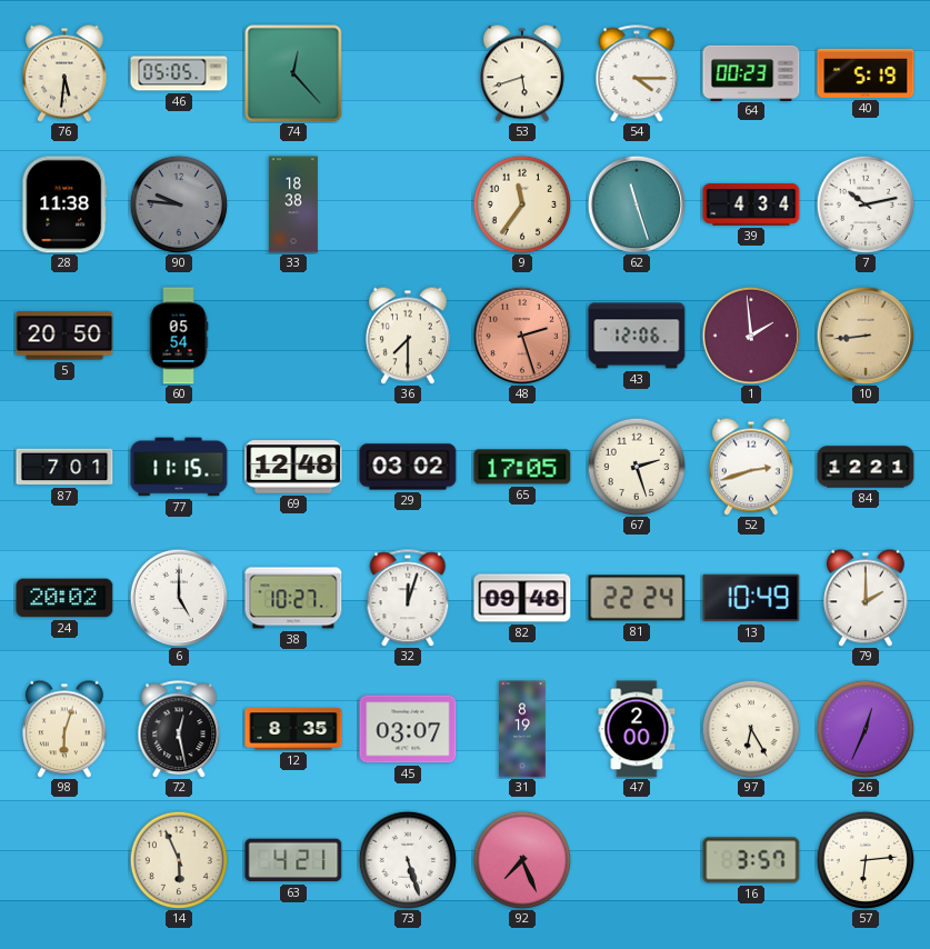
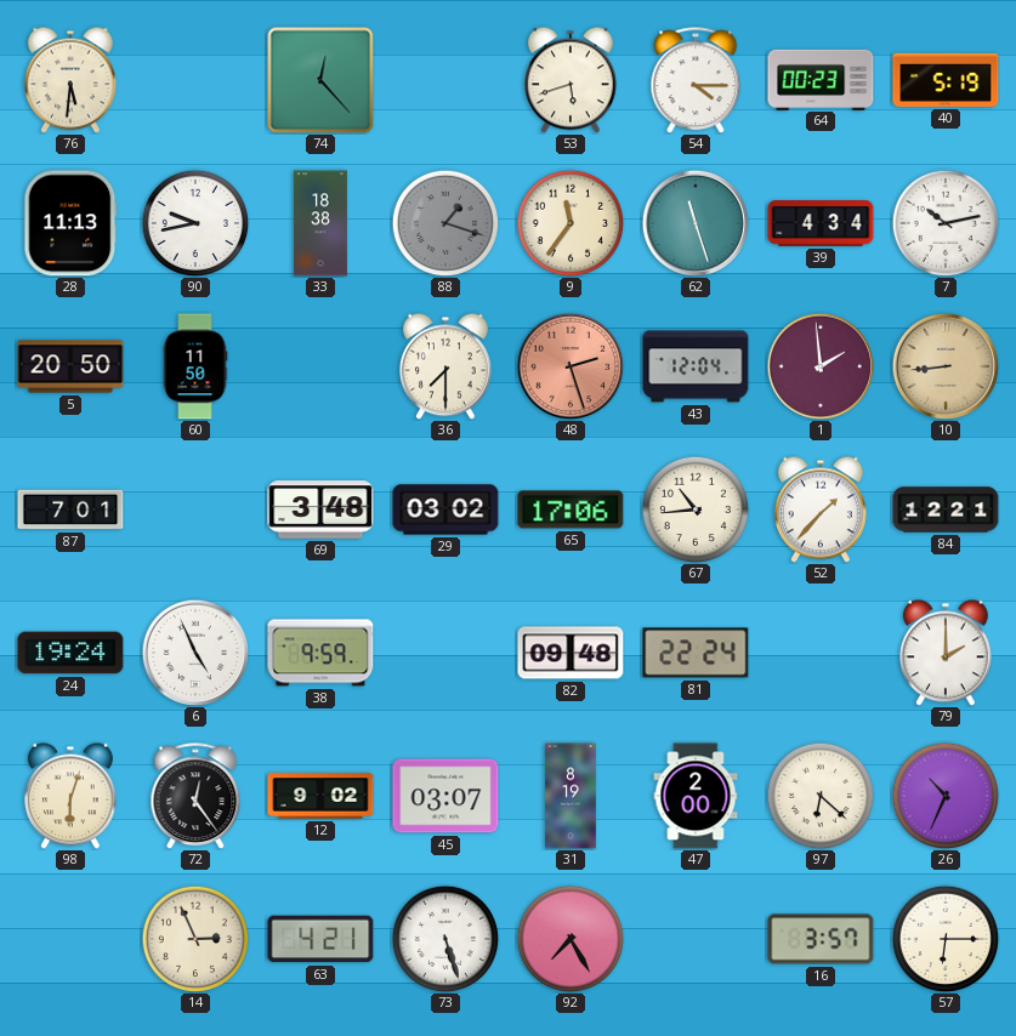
46: 05:05 -> none (179, 73)
28: 11:38 -> 11:13 (70, 223)
90: 9:46 -> 9:43 (195, 223)
90 dial: grey -> white (195, 223)
88: none -> 1:18 (445, 223)
60: 05:54 -> 11:50 (195, 366)
43: 12:06 -> 12:04 (696, 366)
77: 11:15 -> none (179, 467)
69: 12:48 -> 3:48 (320, 510)
65: 17:05 -> 17:06 (571, 510)
67: 2:27 -> 10:44 (696, 510)
52: 2:42 -> 1:37 (822, 510)
24: 20:02 -> 19:24 (70, 653)
6: 5:00 -> 4:56 (194, 651)
38: 10:27 -> 9:59 (320, 653)
32: 12:03 -> none (408, 598)
13: 10:49 -> none (751, 598)
72: 12:28 -> 12:24 (195, 796)
12: 8:35 -> 9:02 (320, 796)
97: 6:25 -> 6:22 (821, 796)
26: 12:34 -> 10:34 (946, 796)
14: 5:56 -> 2:56 (195, 939)
92: 7:26 -> 7:25 (571, 939)
57: 6:14 -> 6:15 (946, 939)
